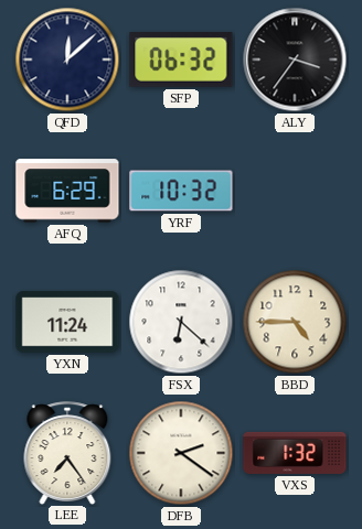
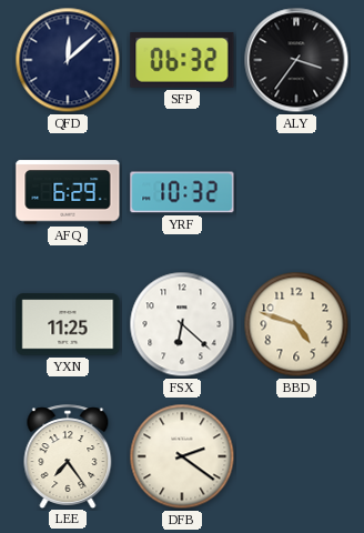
YXN: 11:24 -> 11:25 (68, 324)
BBD: 4:45 -> 4:48 (296, 324)
VXS: 1:32 -> none (295, 453)
